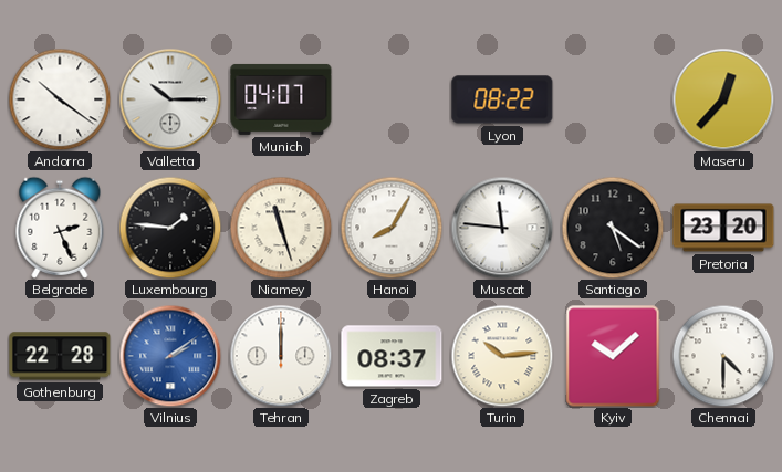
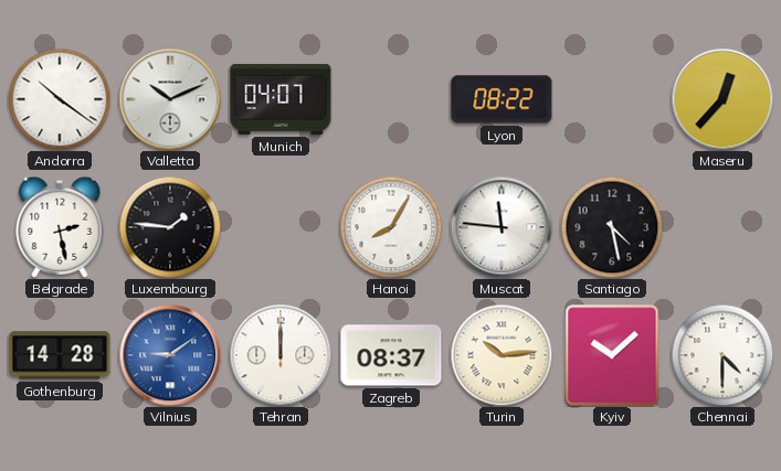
Valletta: 10:15 -> 10:11 (170, 99)
Belgrade: 2:26 -> 2:28 (60, 227)
Niamey: 11:27 -> none (281, 228)
Santiago: 5:21 -> 4:28 (612, 227)
Pretoria: 23:20 -> none (723, 228)
Gothenburg: 22:28 -> 14:28 (60, 355)
Vilnius: 2:09 -> 9:09 (170, 355)
